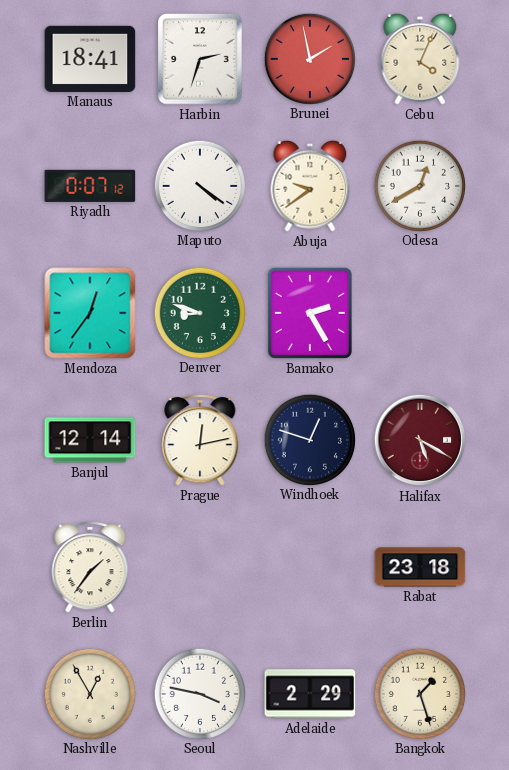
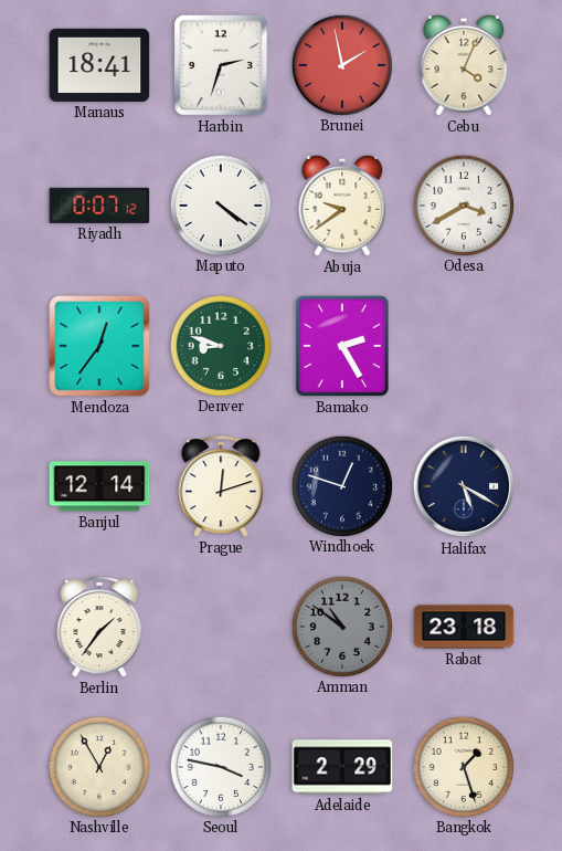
Odesa: 12:40 -> 3:40 (463, 204)
Prague: 12:13 -> 12:12 (221, 487)
Halifax dial: burgundy -> navy (464, 486)
Amman: none -> 10:51 (341, 626)
